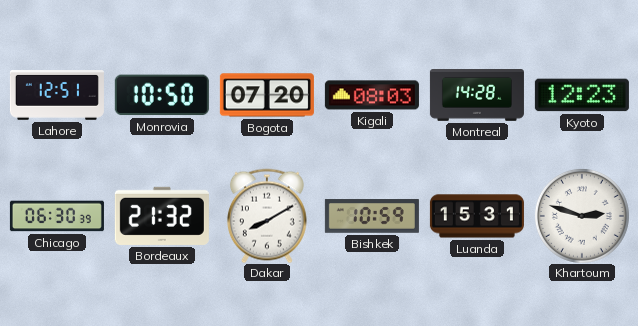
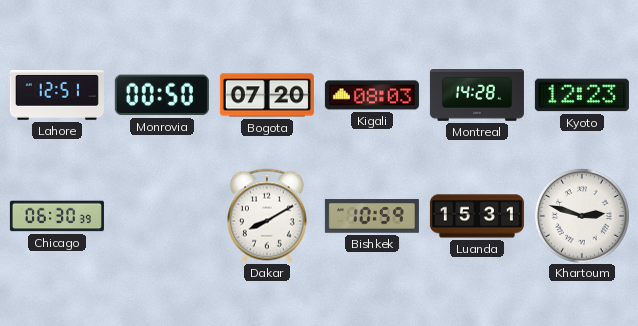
Monrovia: 10:50 -> 00:50 (162, 95)
Bordeaux: 21:32 -> none (162, 216)
